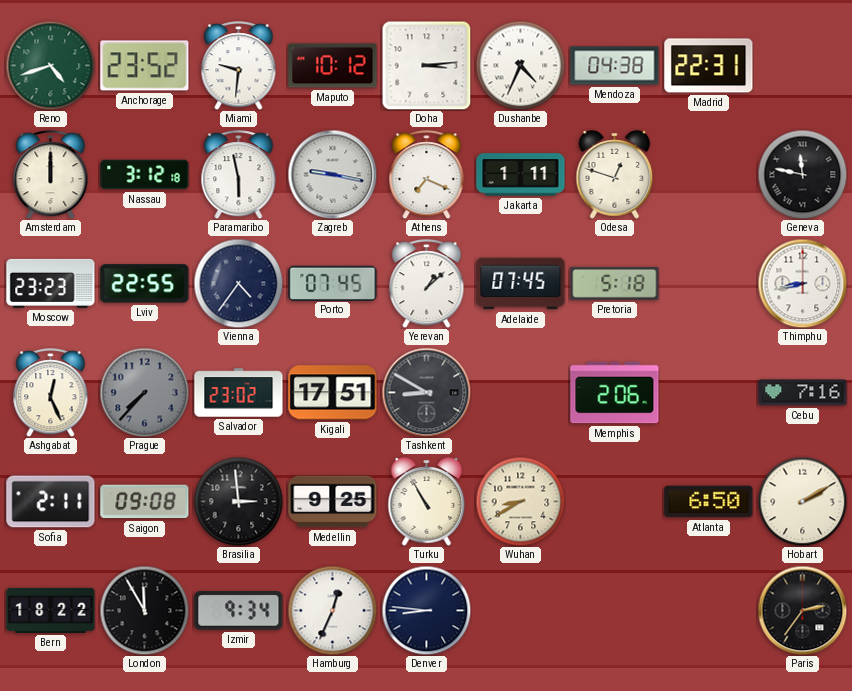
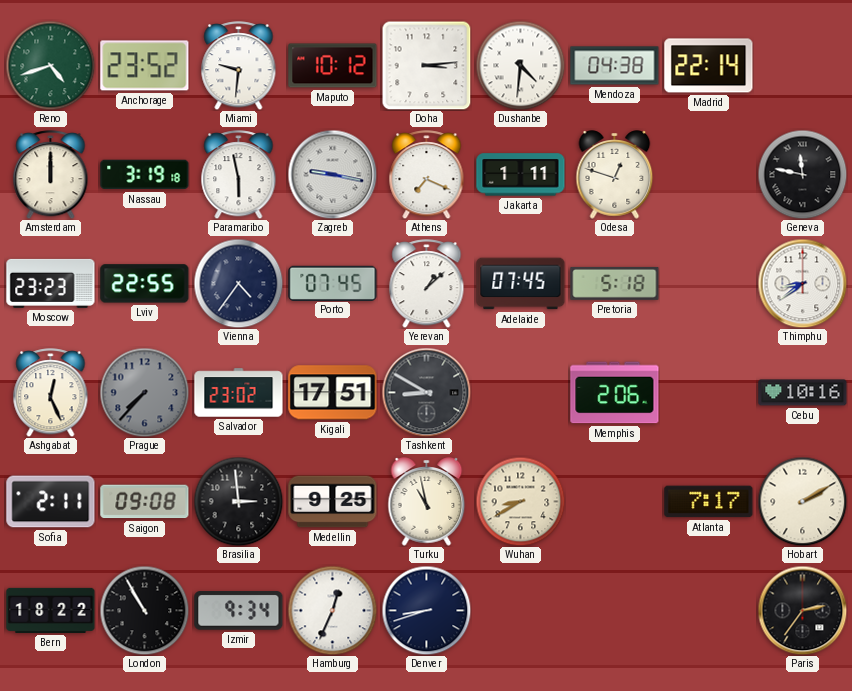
Dushanbe: 4:34 -> 4:31 (520, 65)
Madrid: 22:31 -> 22:14 (709, 66)
Nassau: 3:12 -> 3:19 (145, 175)
Thimphu: 8:43 -> 8:39 (802, 283)
Cebu: 7:16 -> 10:16 (803, 393)
Turku: 10:55 -> 10:58 (427, 502)
Atlanta: 6:50 -> 7:17 (709, 502)
London: 11:55 -> 10:55 (144, 610)
Denver: 8:46 -> 8:42 (426, 610)
